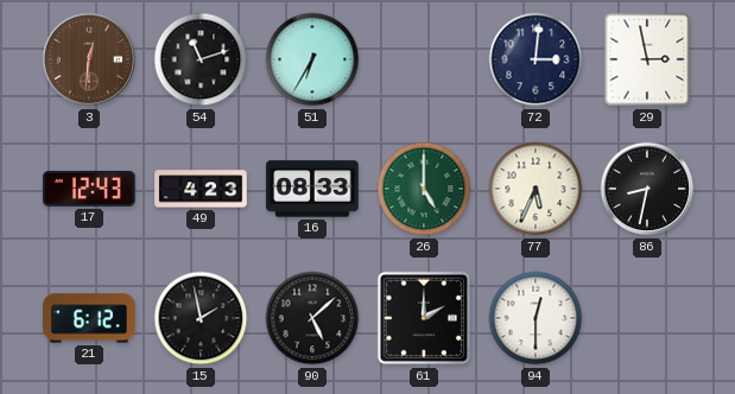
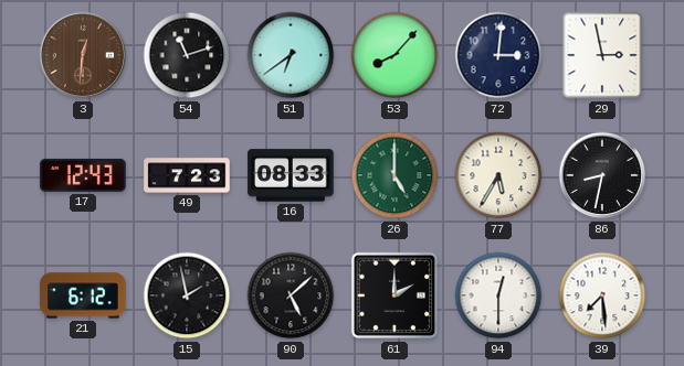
51: 6:35 -> 6:39 (291, 55)
53: none -> 8:07 (394, 55)
49: 4:23 -> 7:23 (187, 175)
77: 5:34 -> 5:35 (498, 175)
39: none -> 7:29 (602, 295)
